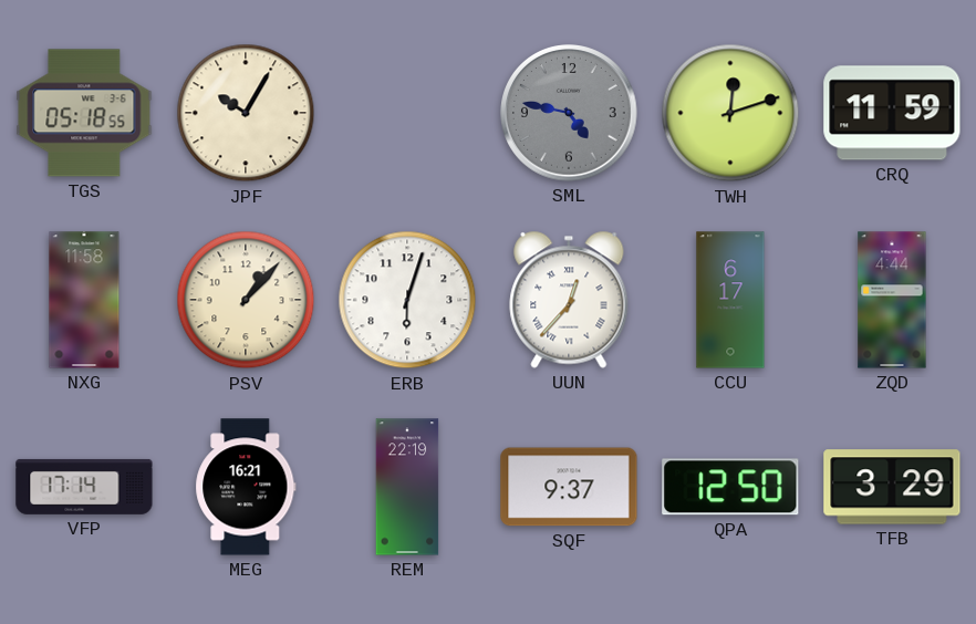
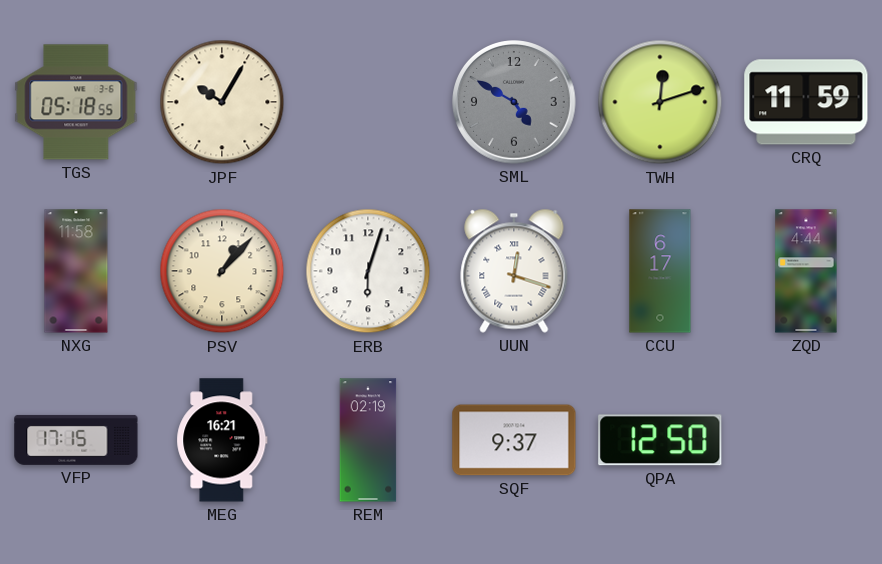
SML: 4:47 -> 4:50 (515, 103)
UUN: 12:37 -> 12:18 (514, 271)
VFP: 17:14 -> 17:15 (76, 440)
REM: 22:19 -> 02:19 (368, 440)
TFB: 3:29 -> none (892, 487)
